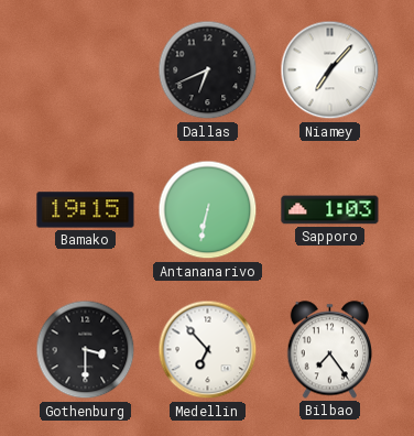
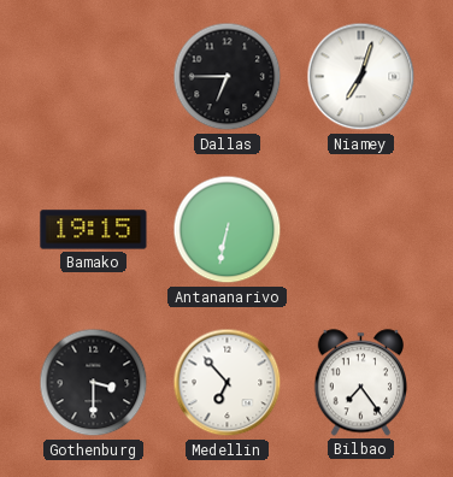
Dallas: 6:41 -> 6:45 (228, 77)
Niamey: 7:07 -> 7:03 (361, 77)
Sapporo: 1:03 -> none (330, 210)
